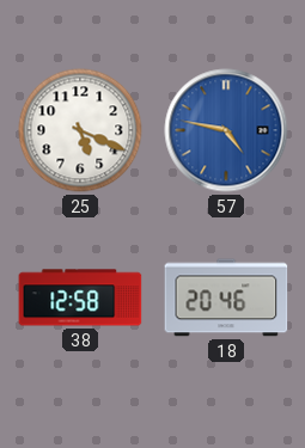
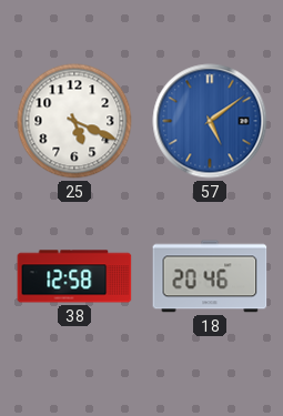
57: 4:47 -> 5:09 (210, 121)
